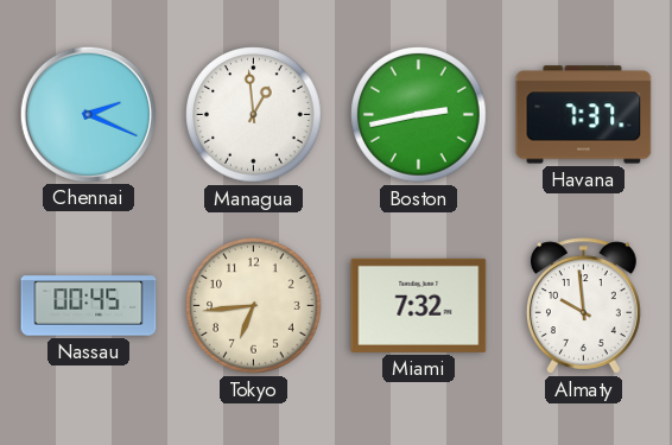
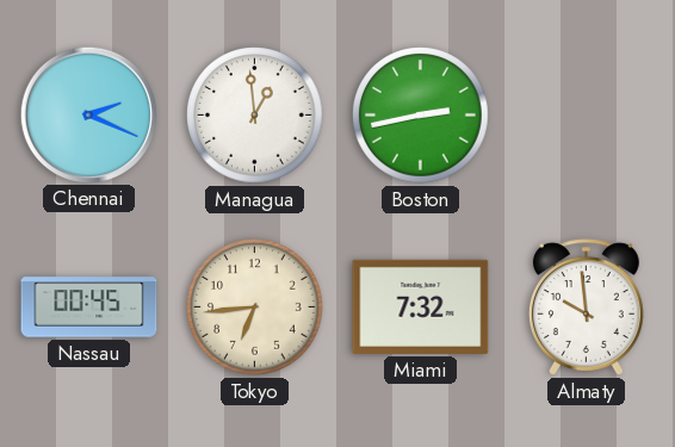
Havana: 7:37 -> none (584, 115)
